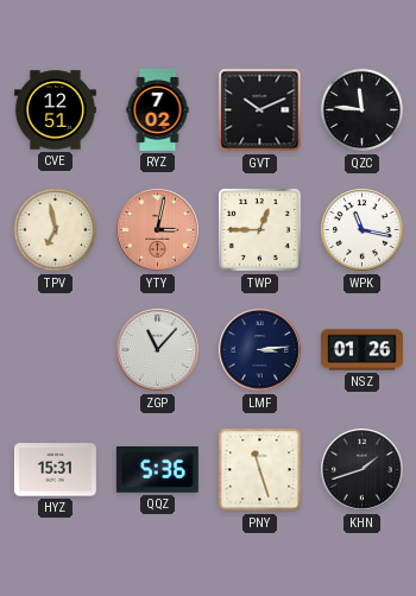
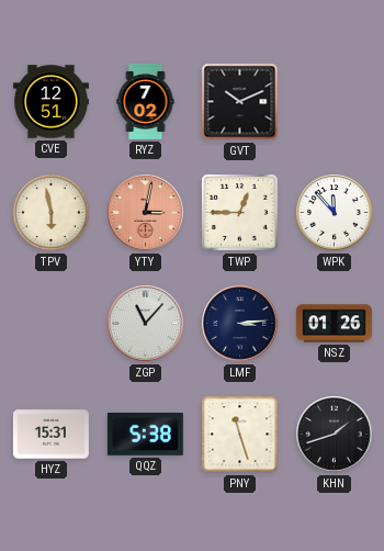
QZC: 11:46 -> none (363, 110)
TPV: 6:58 -> 5:58 (52, 213)
WPK: 11:17 -> 11:53 (335, 213)
QQZ: 5:36 -> 5:38 (145, 434)
